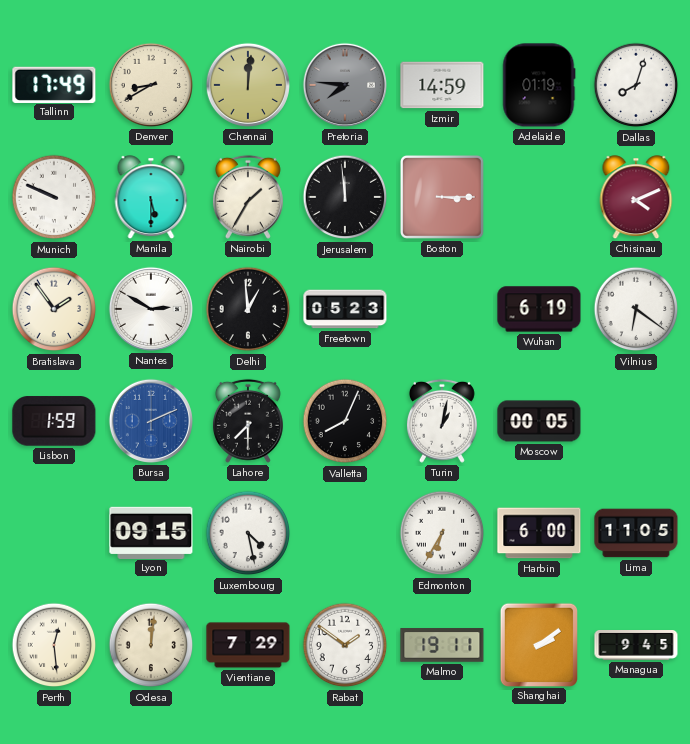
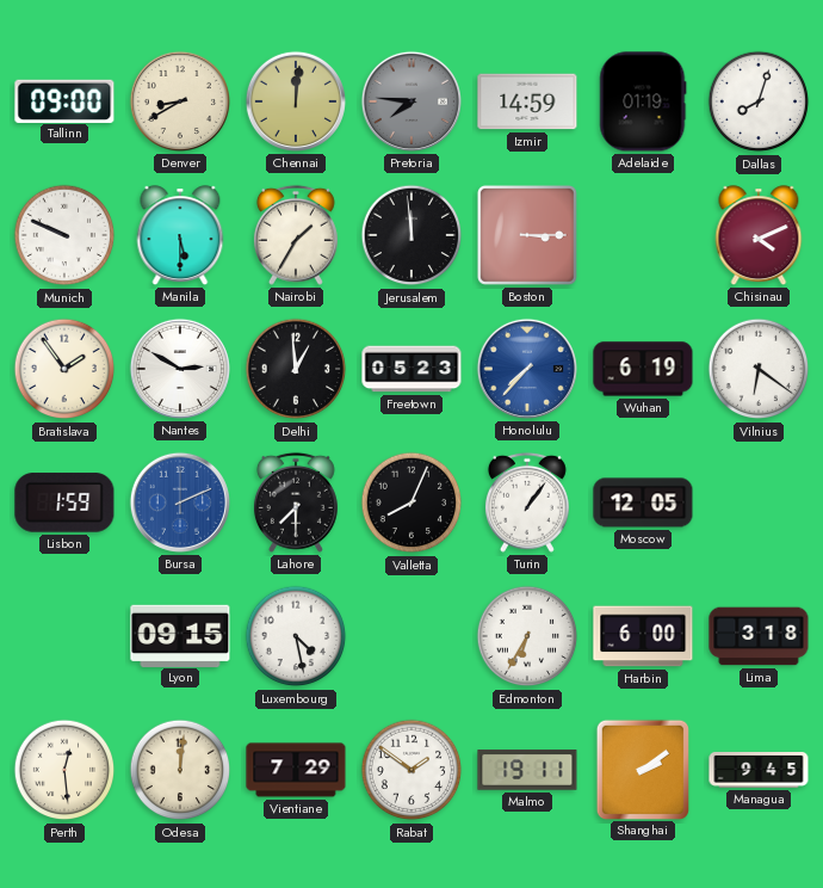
Tallinn: 17:49 -> 09:00 (64, 100)
Honolulu: none -> 7:37 (527, 369)
Turin: 1:02 -> 1:06 (527, 502)
Moscow: 00:05 -> 12:05 (643, 502)
Lima: 11:05 -> 3:18 (759, 636)
